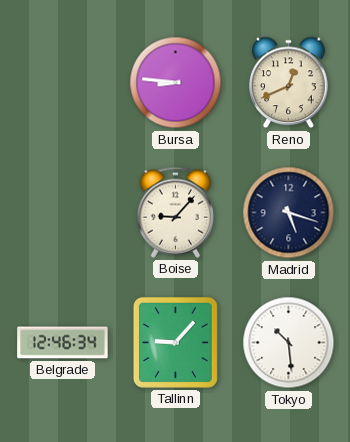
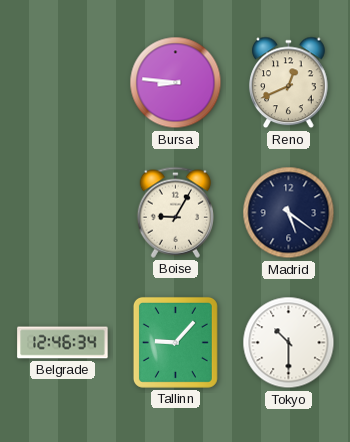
Boise: 9:07 -> 9:05 (175, 212)
Madrid: 5:18 -> 5:21 (289, 213)
Tokyo: 10:29 -> 10:30 (289, 343)
